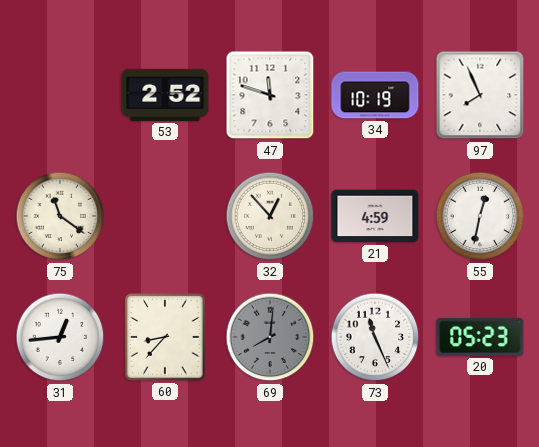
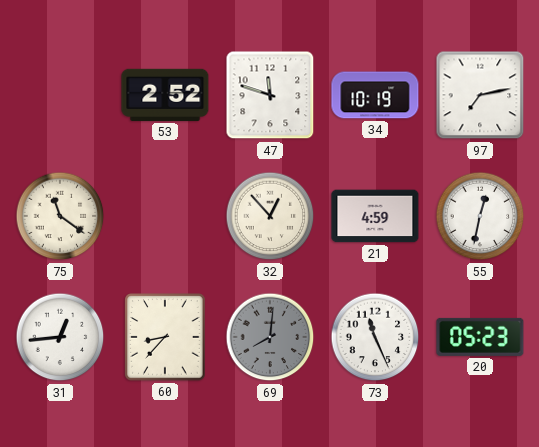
97: 7:56 -> 7:13 (480, 95)
